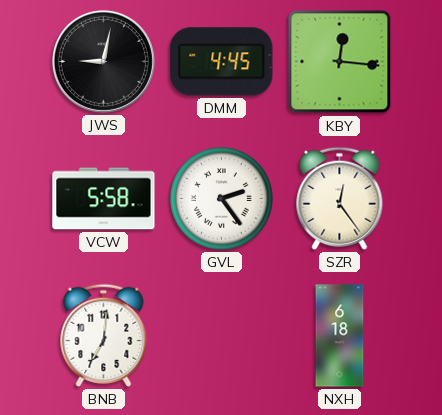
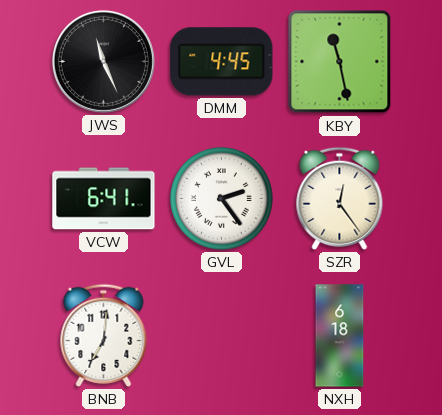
JWS: 9:02 -> 11:26 (103, 61)
KBY: 12:16 -> 11:28 (340, 62)
VCW: 5:58 -> 6:41 (104, 199)
